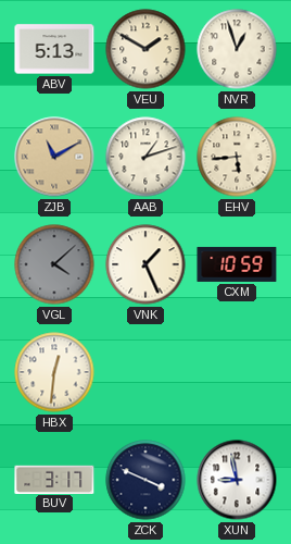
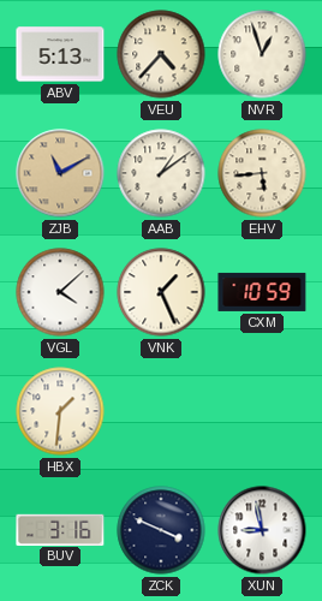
VEU: 1:50 -> 4:37 (161, 54)
AAB: 1:12 -> 1:09 (161, 173)
VGL dial: grey -> white (60, 292)
HBX: 12:31 -> 1:31 (60, 411)
BUV: 3:17 -> 3:16 (60, 529)
